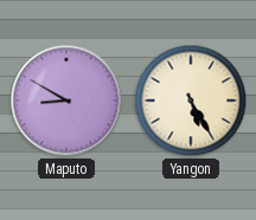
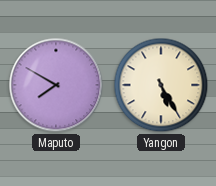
Maputo: 8:50 -> 7:50 (56, 85)
